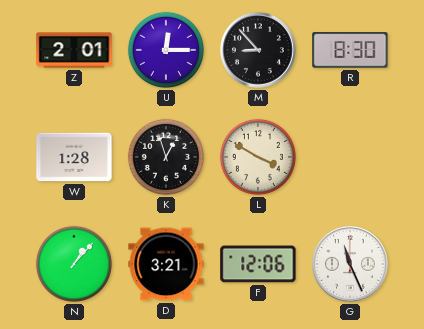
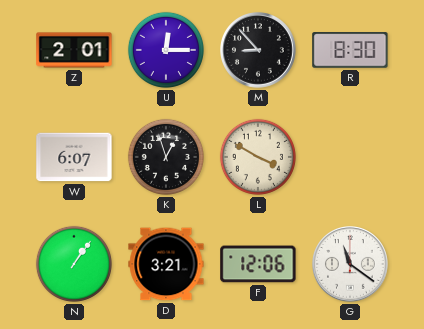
W: 1:28 -> 6:07 (74, 157)
N: 1:07 -> 1:06 (74, 264)
G: 11:26 -> 11:21 (351, 265)
